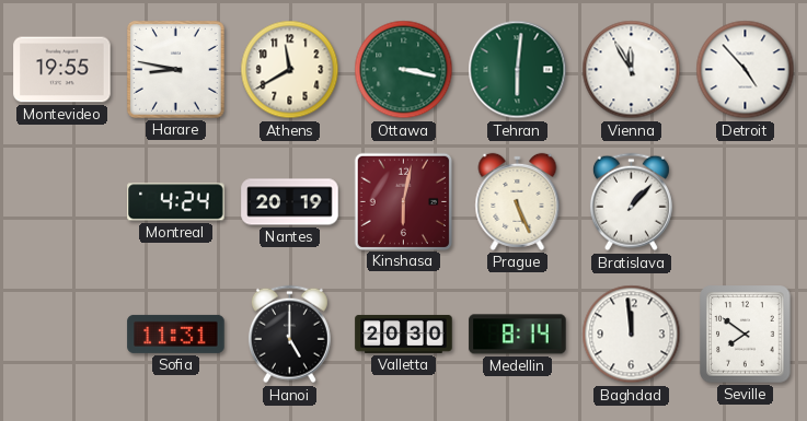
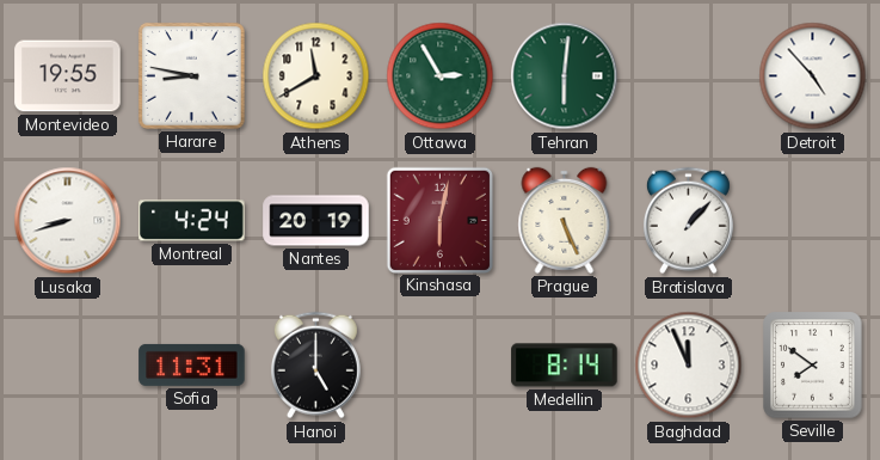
Ottawa: 3:17 -> 2:55 (441, 76)
Vienna: 11:55 -> none (632, 70)
Lusaka: none -> 8:42 (68, 221)
Valletta: 20:30 -> none (404, 334)
Baghdad: 11:59 -> 11:56 (689, 366)
